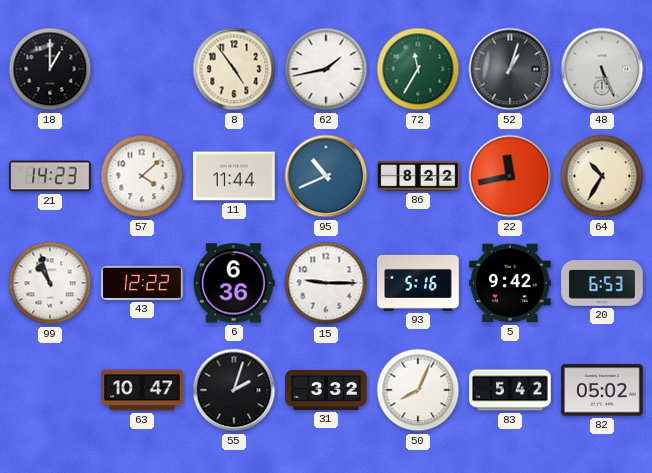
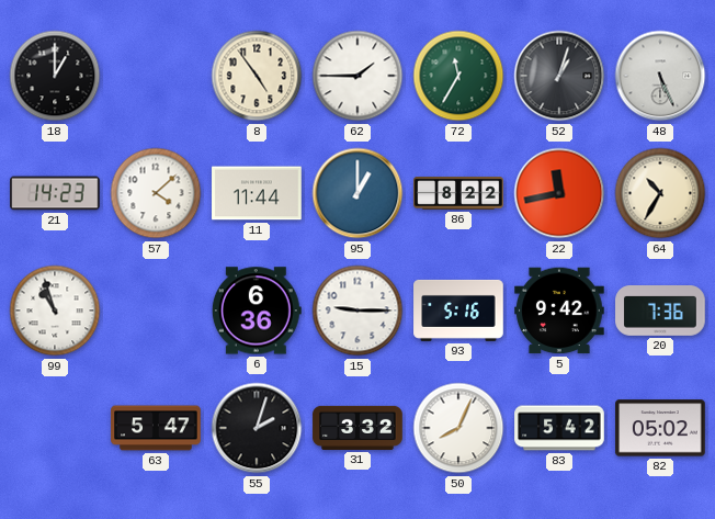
62: 1:43 -> 1:45 (357, 76)
95: 10:41 -> 1:00 (357, 193)
43: 12:22 -> none (142, 283)
20: 6:53 -> 7:36 (660, 312)
63: 10:47 -> 5:47 (156, 428)
